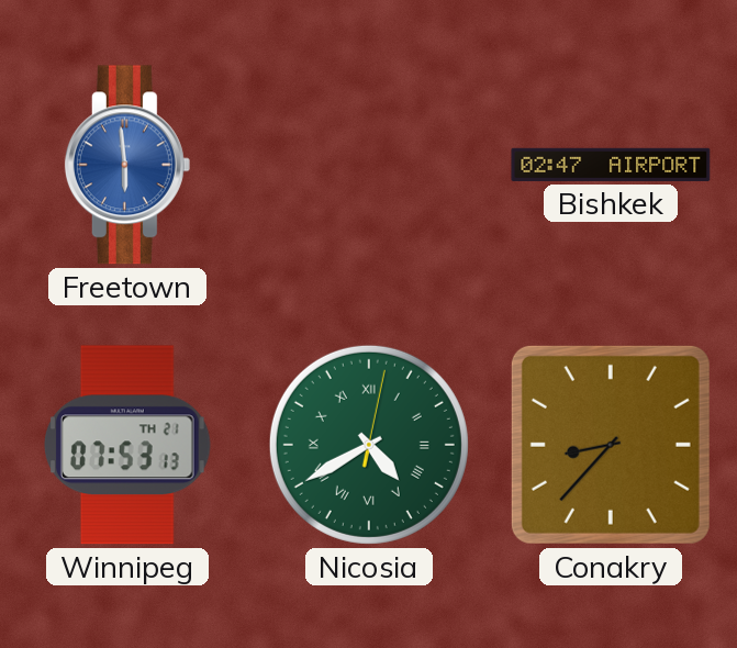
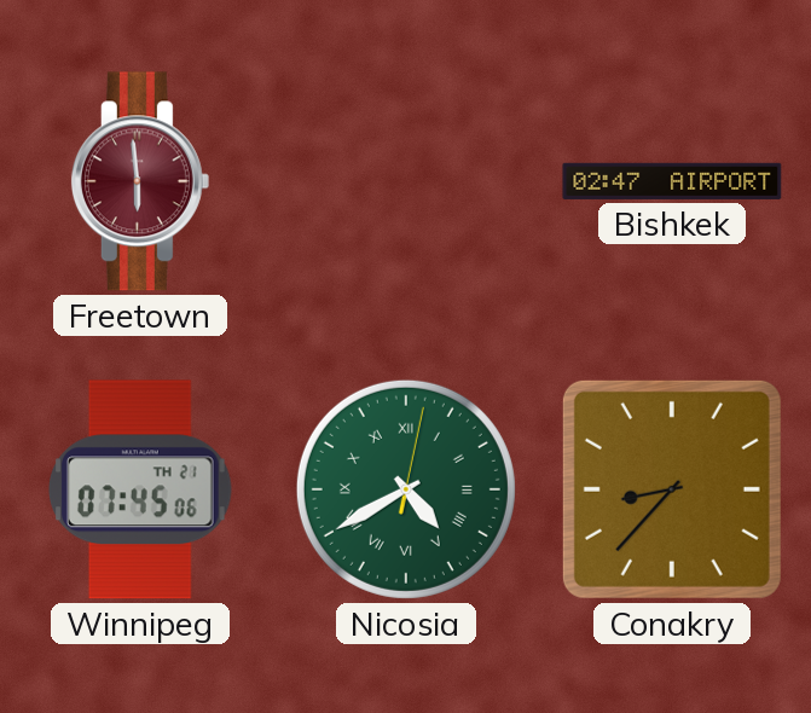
Freetown dial: blue -> burgundy (140, 181)
Winnipeg: 07:53 -> 07:45 (140, 489)
